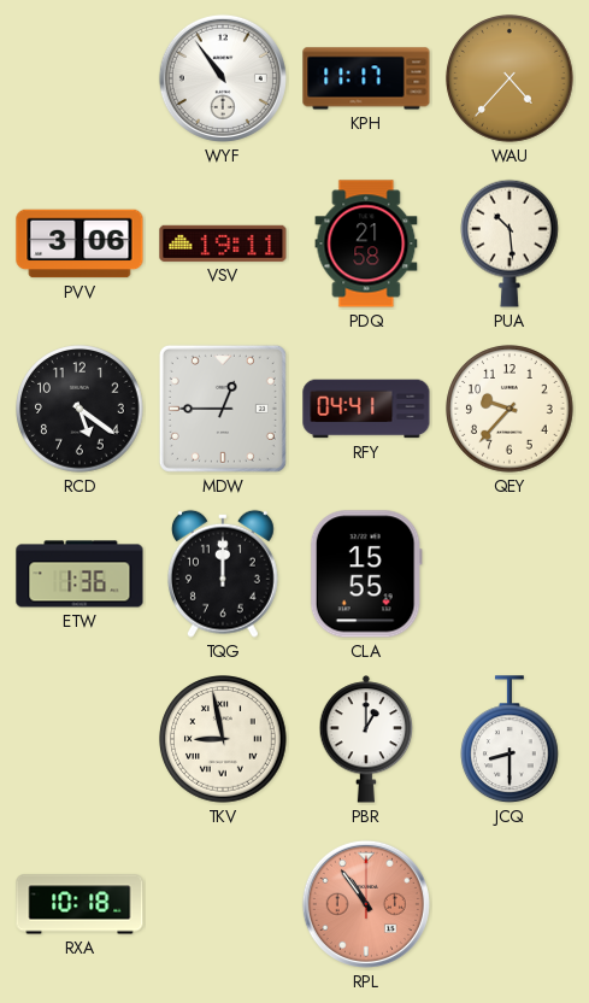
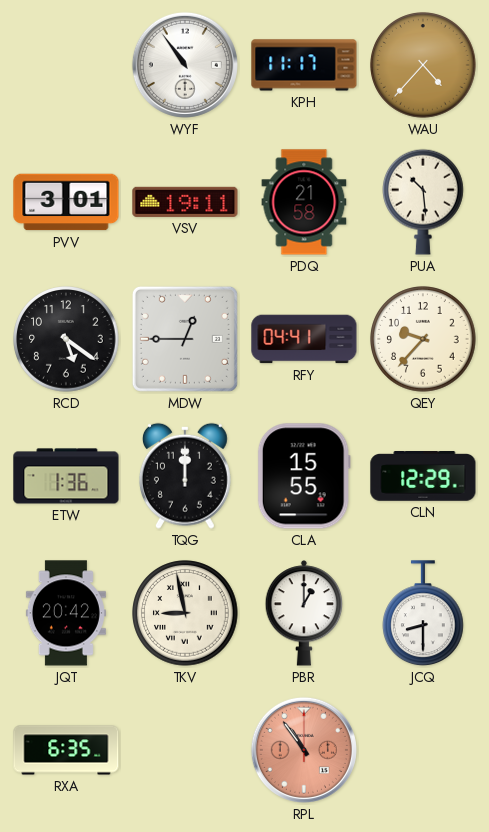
PVV: 3:06 -> 3:01 (66, 202)
CLN: none -> 12:29 (423, 477)
JQT: none -> 20:42 (66, 613)
RXA: 10:18 -> 6:35 (66, 750)
